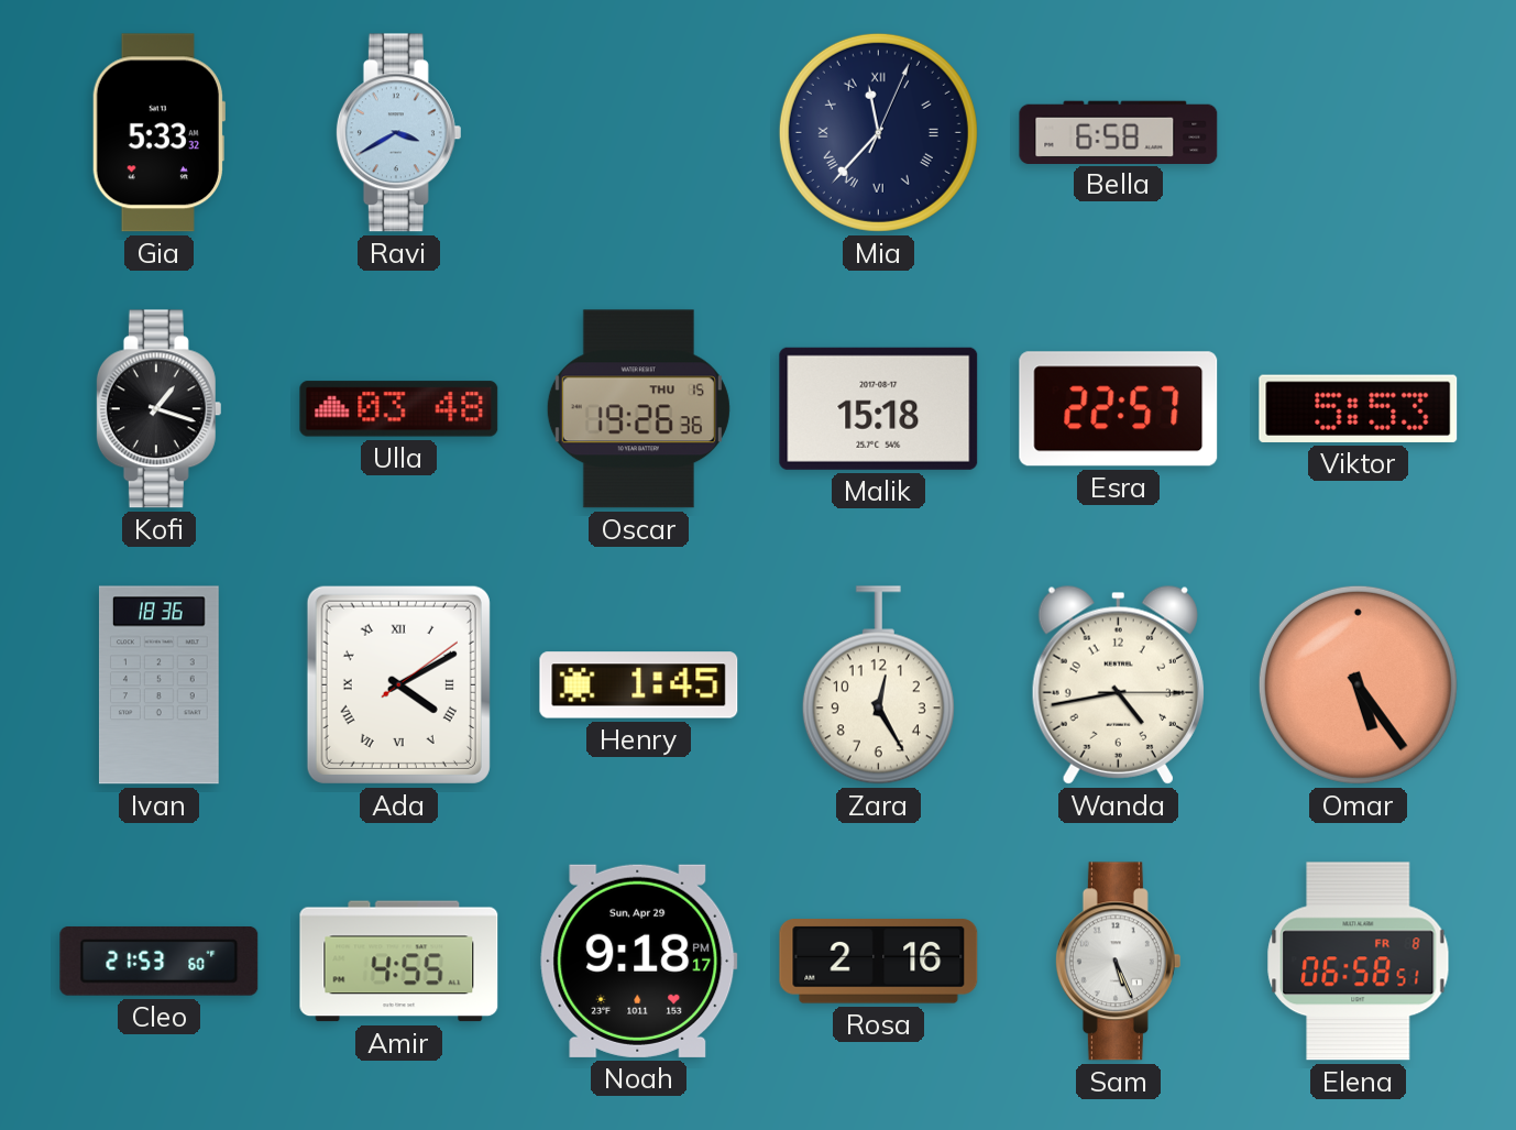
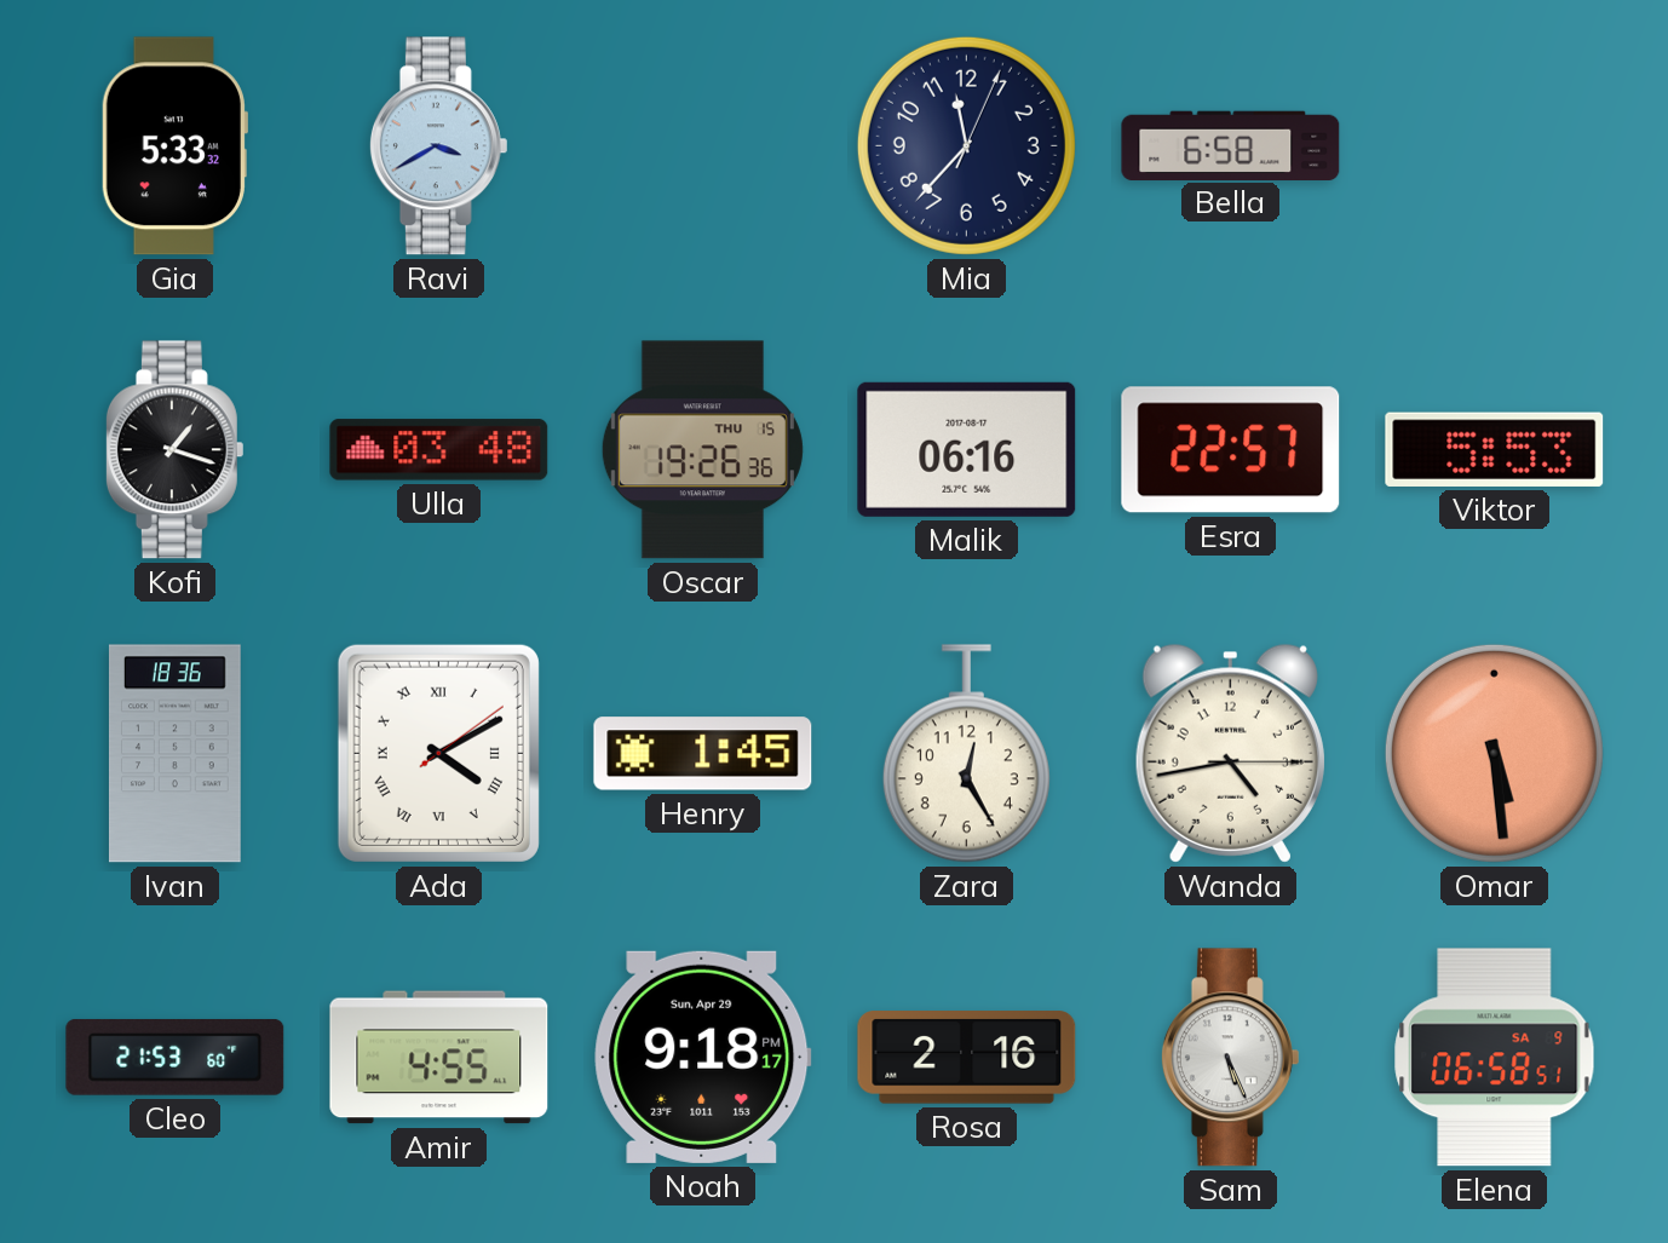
Mia numerals: Roman -> Arabic (966, 145)
Malik: 15:18 -> 06:16 (967, 449)
Omar: 5:24 -> 5:29 (1494, 753)
Elena date: FR 8 -> SA 9 (1495, 1058)
